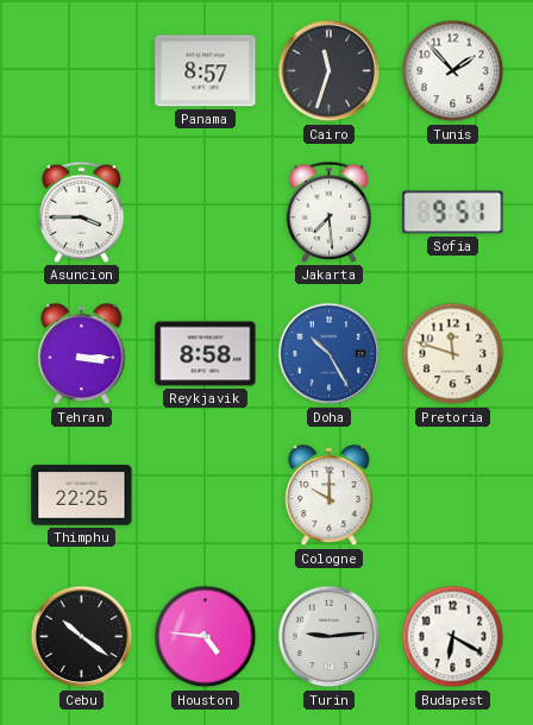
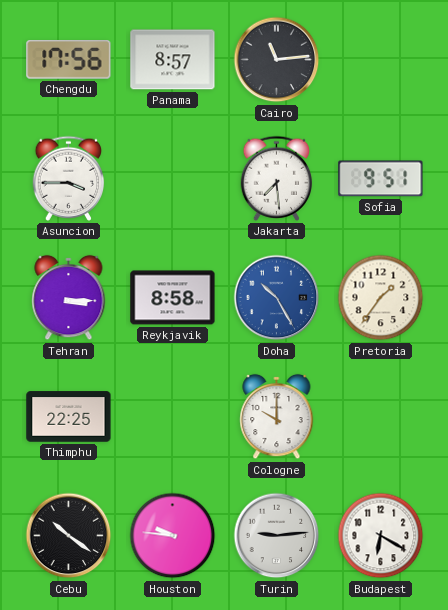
Chengdu: none -> 17:56 (69, 60)
Cairo: 11:33 -> 11:14 (277, 60)
Tunis: 1:53 -> none (453, 71)
Pretoria: 11:48 -> 1:36 (381, 298)
Houston: 4:46 -> 9:46 (173, 536)
